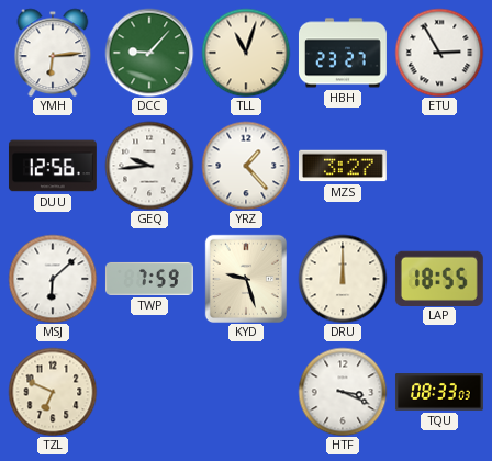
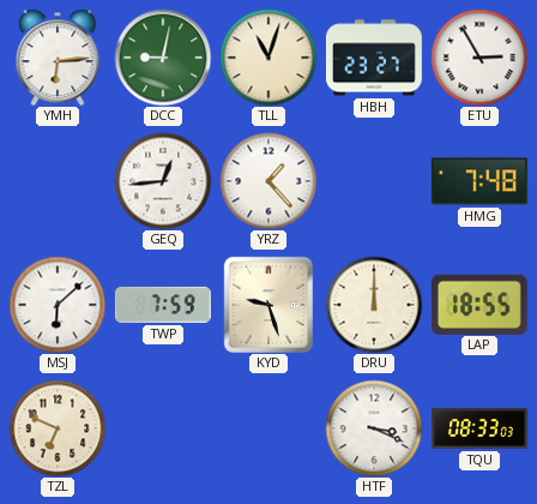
DCC: 9:07 -> 9:02 (163, 58)
DUU: 12:56 -> none (53, 166)
GEQ: 9:44 -> 12:44 (163, 181)
MZS: 3:27 -> none (343, 166)
HMG: none -> 7:48 (479, 181)
